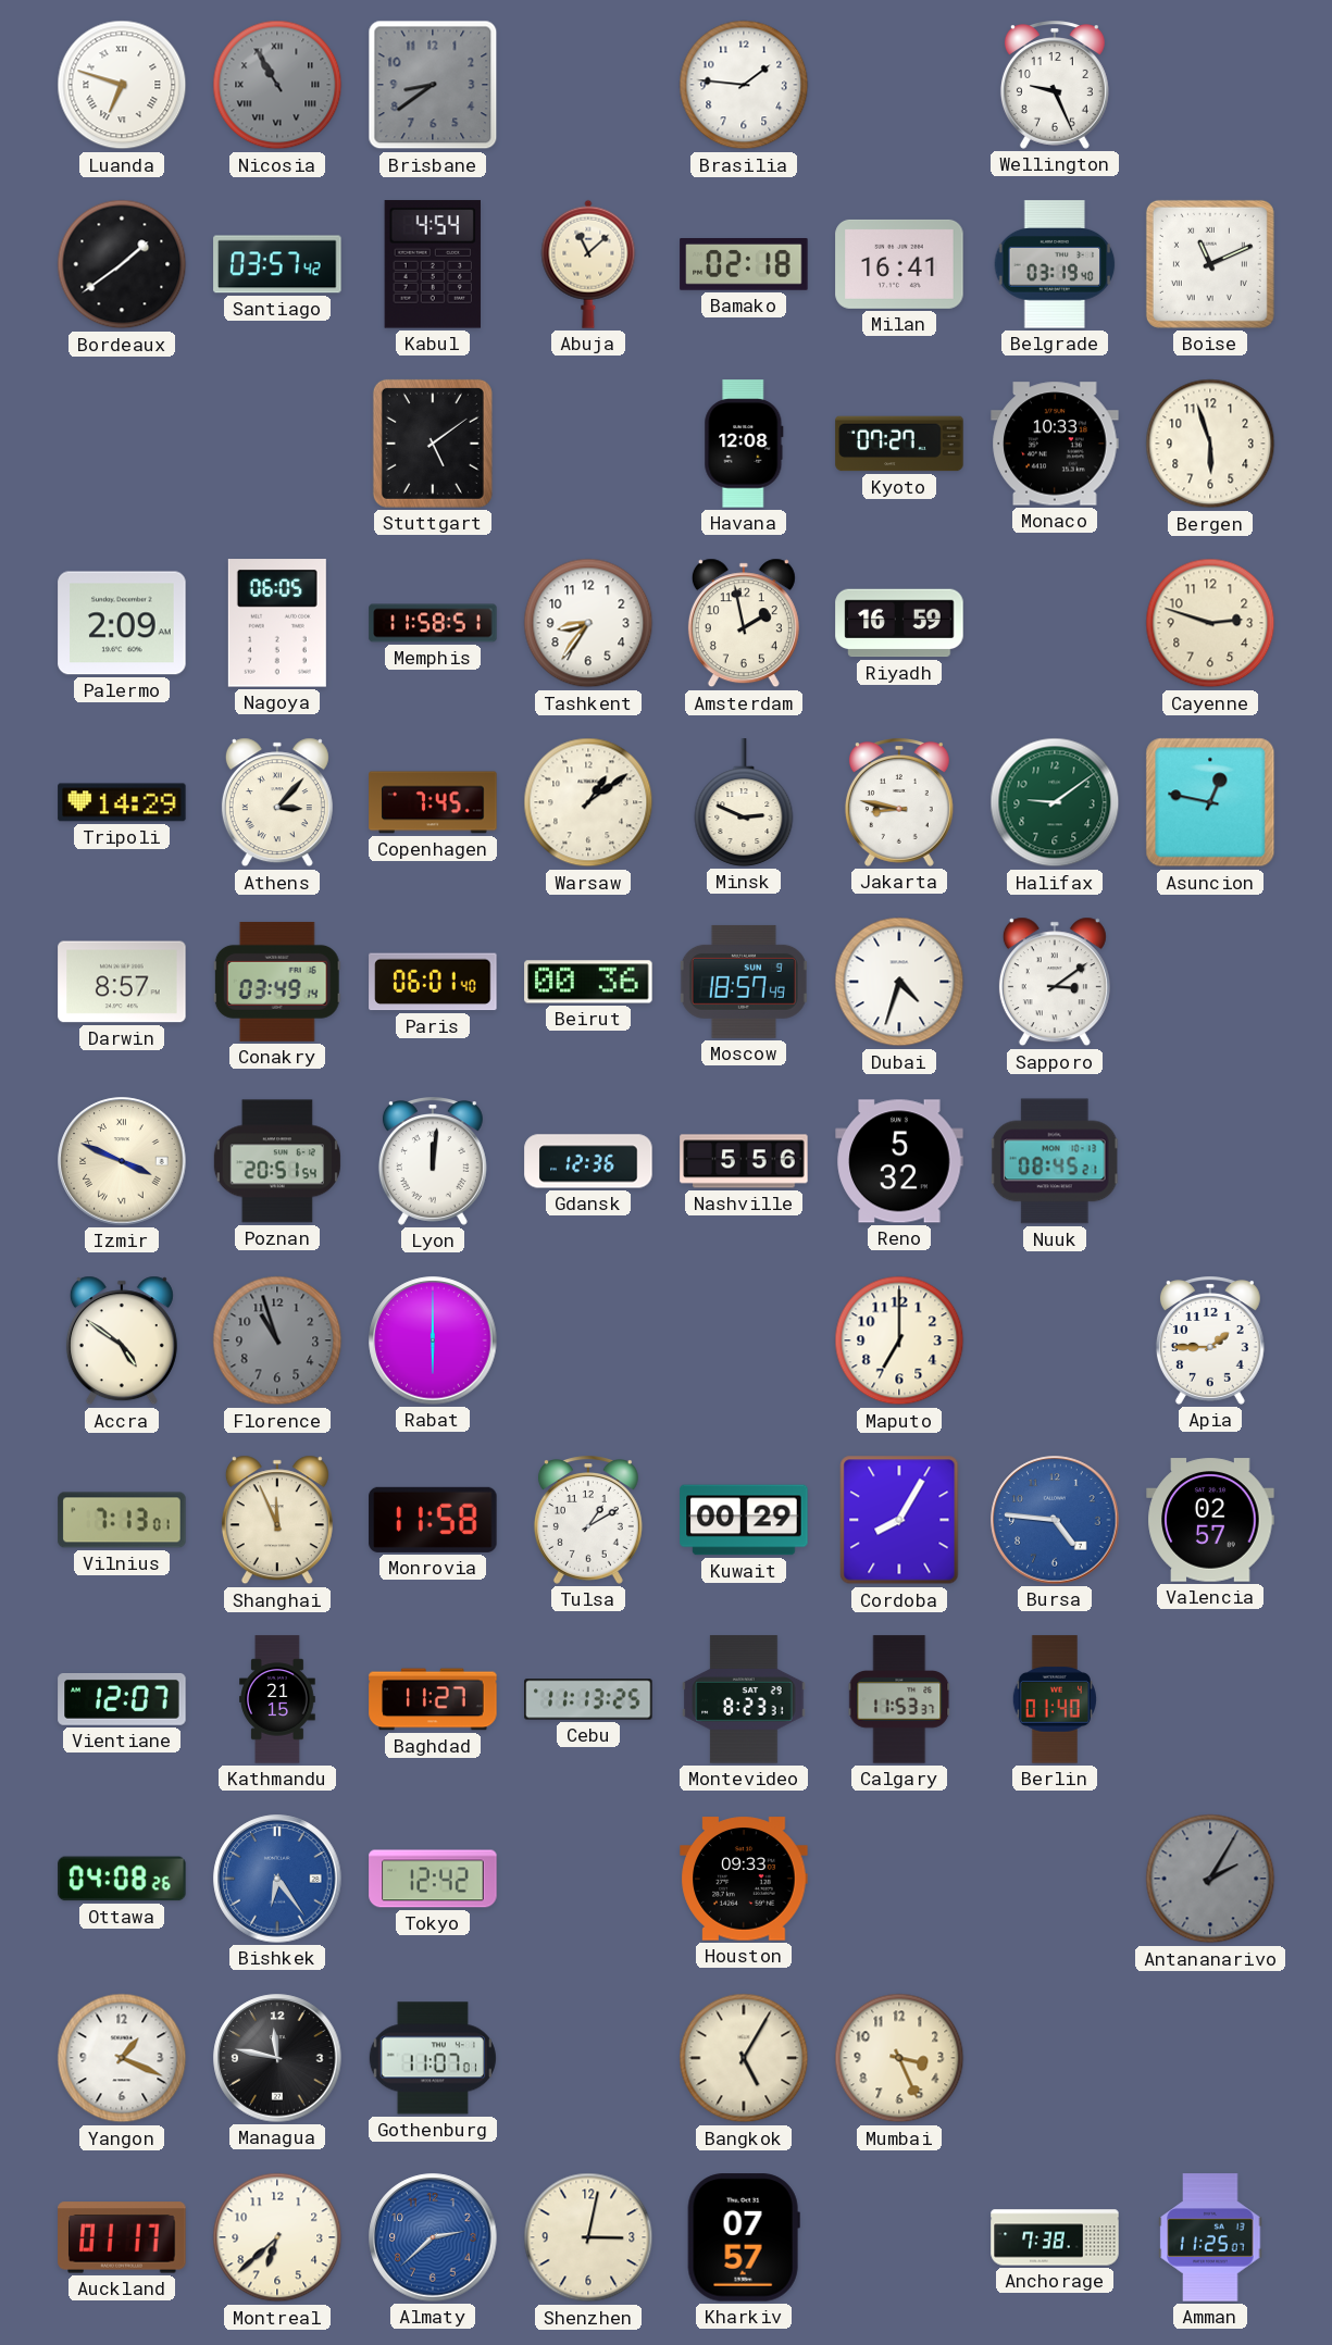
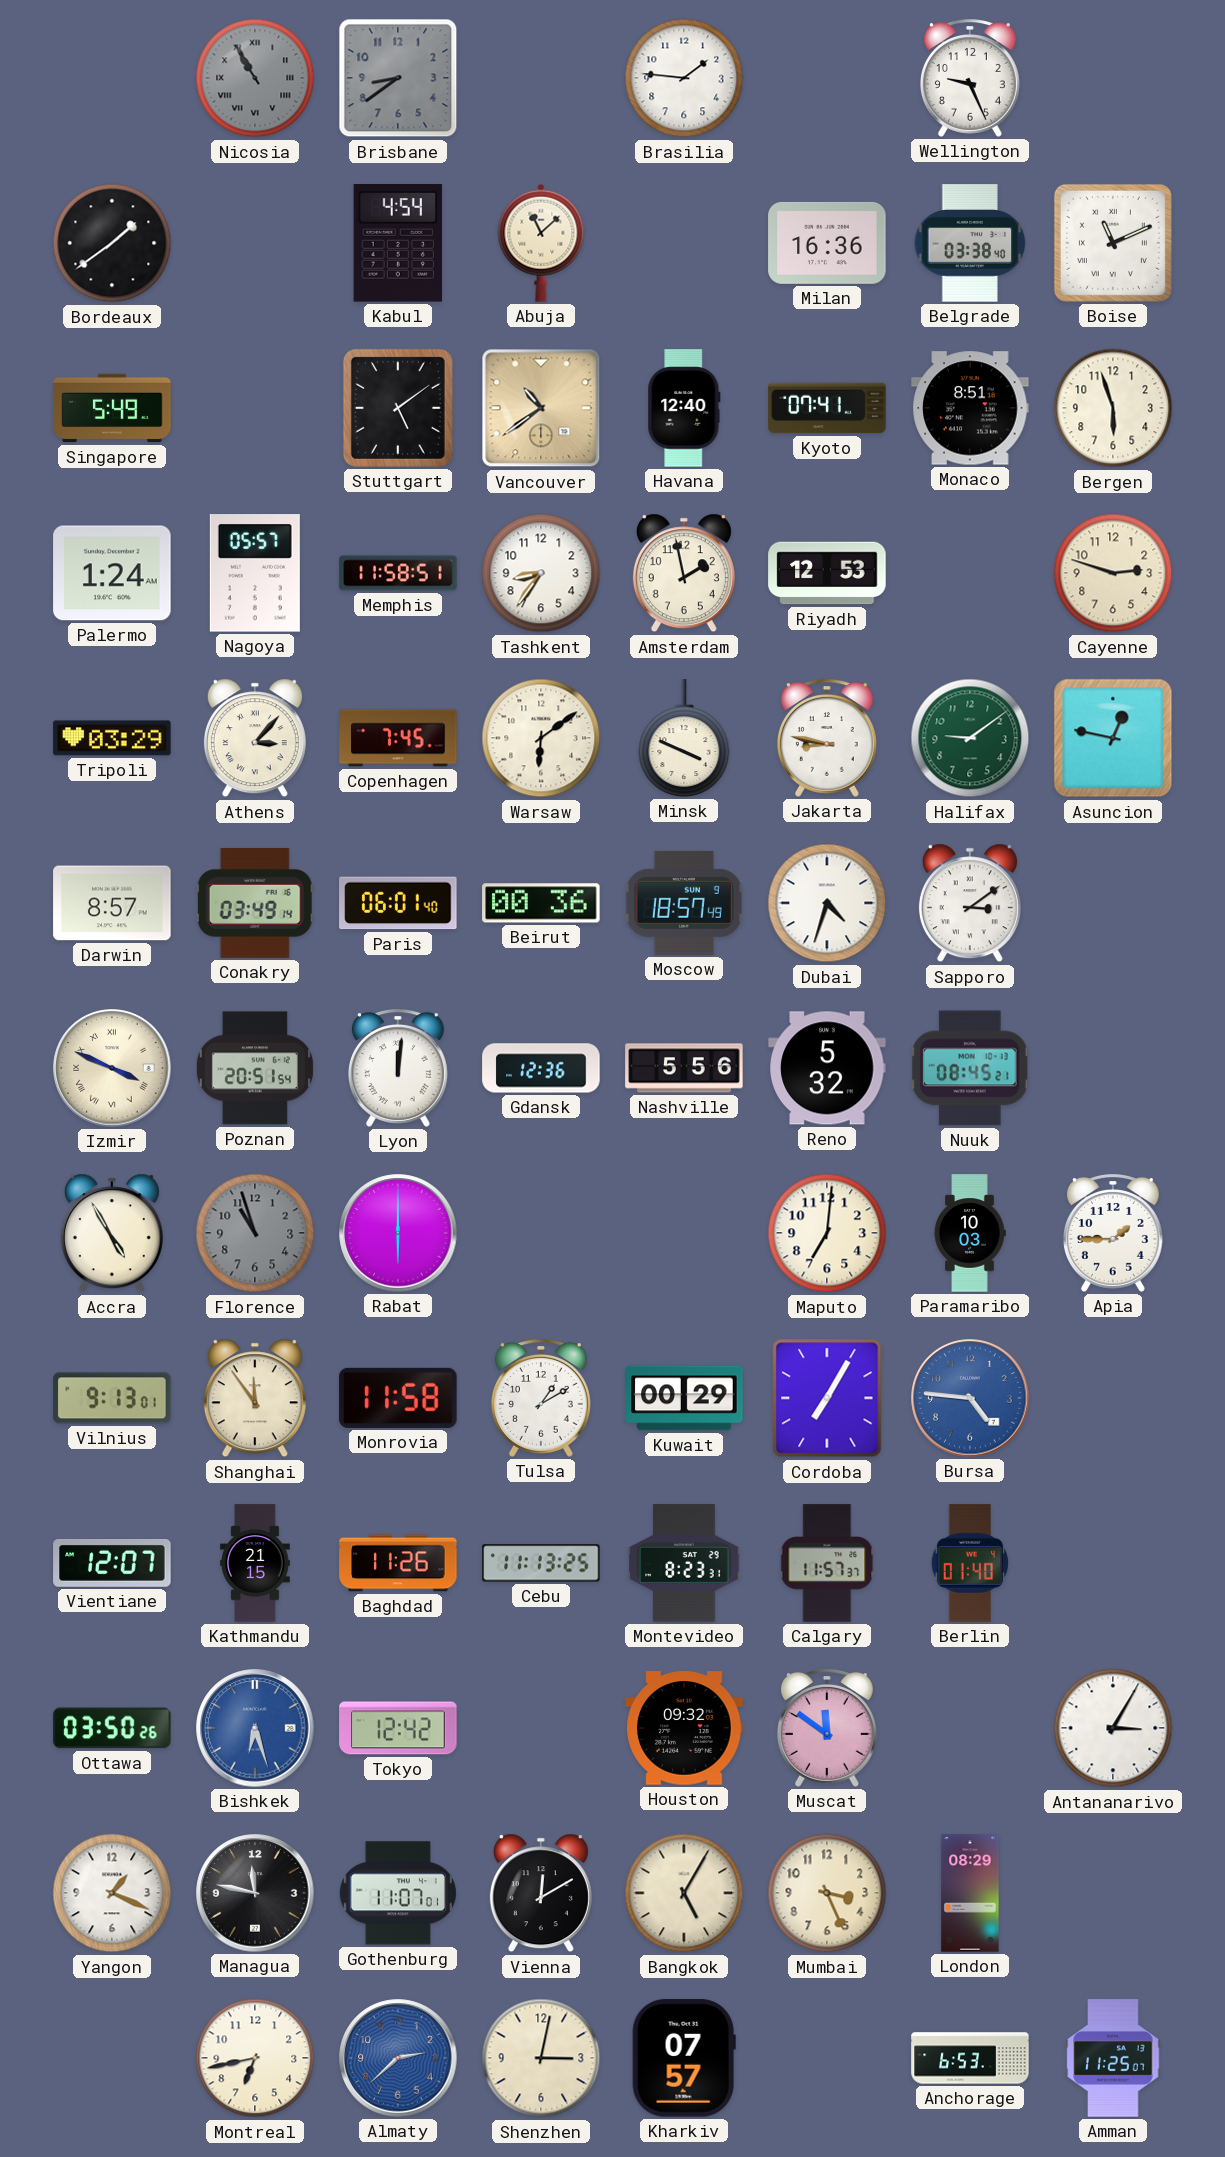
Luanda: 6:48 -> none (122, 85)
Santiago: 03:57 -> none (277, 264)
Bamako: 02:18 -> none (744, 265)
Milan: 16:41 -> 16:36 (827, 243)
Belgrade: 03:19 -> 03:38 (970, 243)
Singapore: none -> 5:49 (112, 408)
Vancouver: none -> 10:39 (541, 408)
Havana: 12:08 -> 12:40 (684, 408)
Kyoto: 07:27 -> 07:41 (827, 408)
Monaco: 10:33 -> 8:51 (970, 408)
Palermo: 2:09 -> 1:24 (112, 573)
Nagoya: 06:05 -> 05:57 (255, 573)
Riyadh: 16:59 -> 12:53 (827, 573)
Tripoli: 14:29 -> 03:29 (112, 738)
Warsaw: 1:09 -> 6:09 (541, 738)
Minsk: 2:49 -> 3:49 (684, 738)
Accra: 4:51 -> 4:55 (112, 1233)
Maputo: 7:00 -> 7:01 (827, 1233)
Paramaribo: none -> 10:03 (970, 1233)
Vilnius: 7:13 -> 9:13 (112, 1398)
Shanghai: 11:56 -> 11:54 (255, 1398)
Cordoba: 8:05 -> 7:05 (827, 1398)
Valencia: 02:57 -> none (1210, 1520)
Baghdad: 11:27 -> 11:26 (398, 1563)
Calgary: 11:53 -> 11:57 (827, 1563)
Ottawa: 04:08 -> 03:50 (112, 1728)
Bishkek: 6:24 -> 6:27 (255, 1728)
Houston: 09:33 -> 09:32 (684, 1728)
Muscat: none -> 11:51 (827, 1728)
Antananarivo: 2:05 -> 3:05 (1113, 1728)
Antananarivo dial: grey -> white (1113, 1728)
Vienna: none -> 12:10 (541, 1893)
London: none -> 08:29 (970, 1893)
Auckland: 01:17 -> none (122, 2237)
Montreal: 6:38 -> 6:43 (255, 2058)
Anchorage: 7:38 -> 6:53 (970, 2058)
